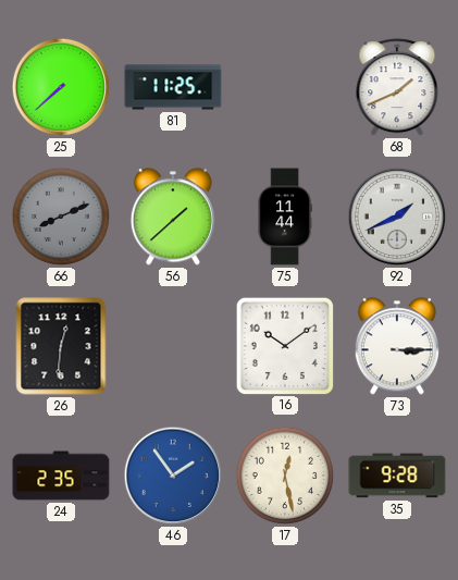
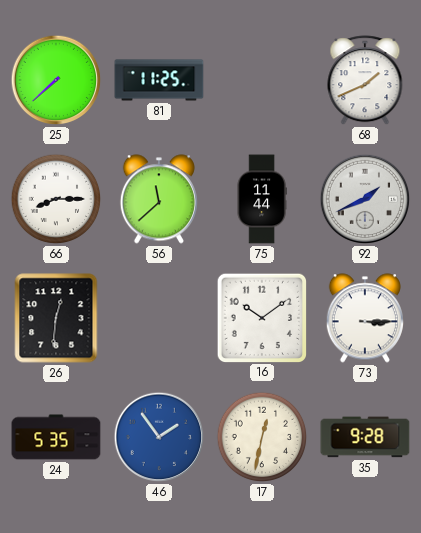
66: 8:11 -> 8:15 (56, 199)
66 dial: grey -> white (56, 199)
56: 1:38 -> 11:38 (159, 199)
24: 2:35 -> 5:35 (56, 437)
17: 12:28 -> 12:32 (262, 437)
